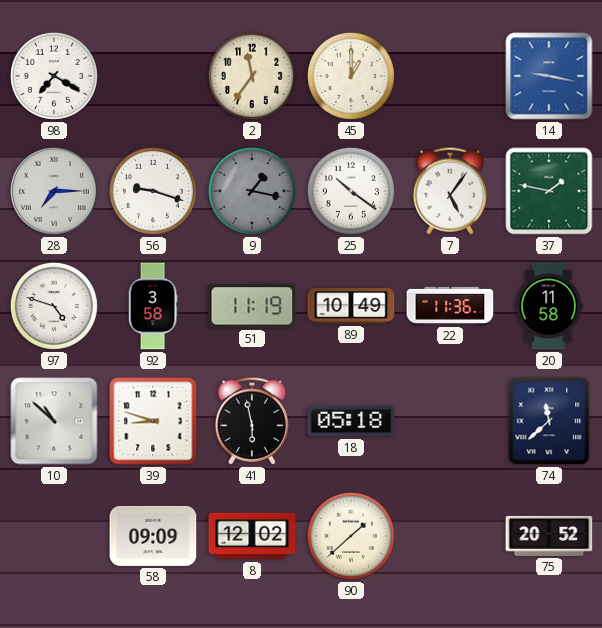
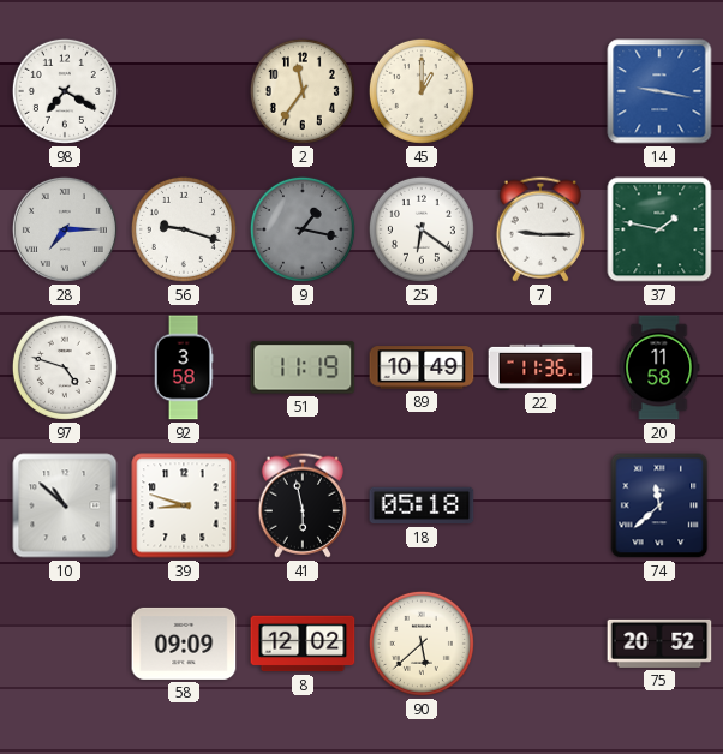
25: 10:21 -> 6:21 (422, 229)
7: 5:06 -> 9:15 (539, 229)
90: 1:38 -> 5:38 (422, 644)
